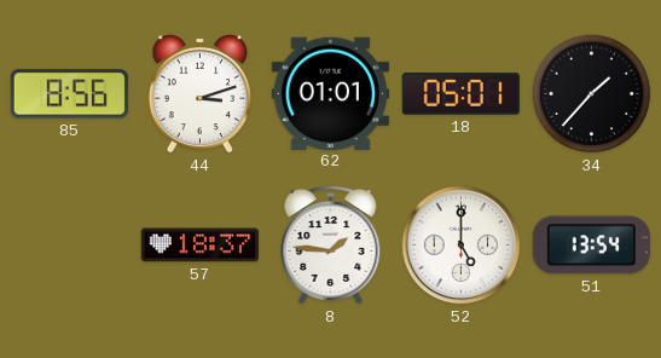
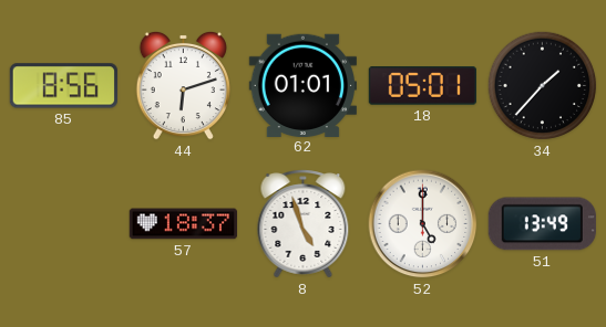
44: 3:12 -> 6:12 (183, 85)
8: 1:46 -> 4:57 (304, 224)
51: 13:54 -> 13:49 (542, 224)
